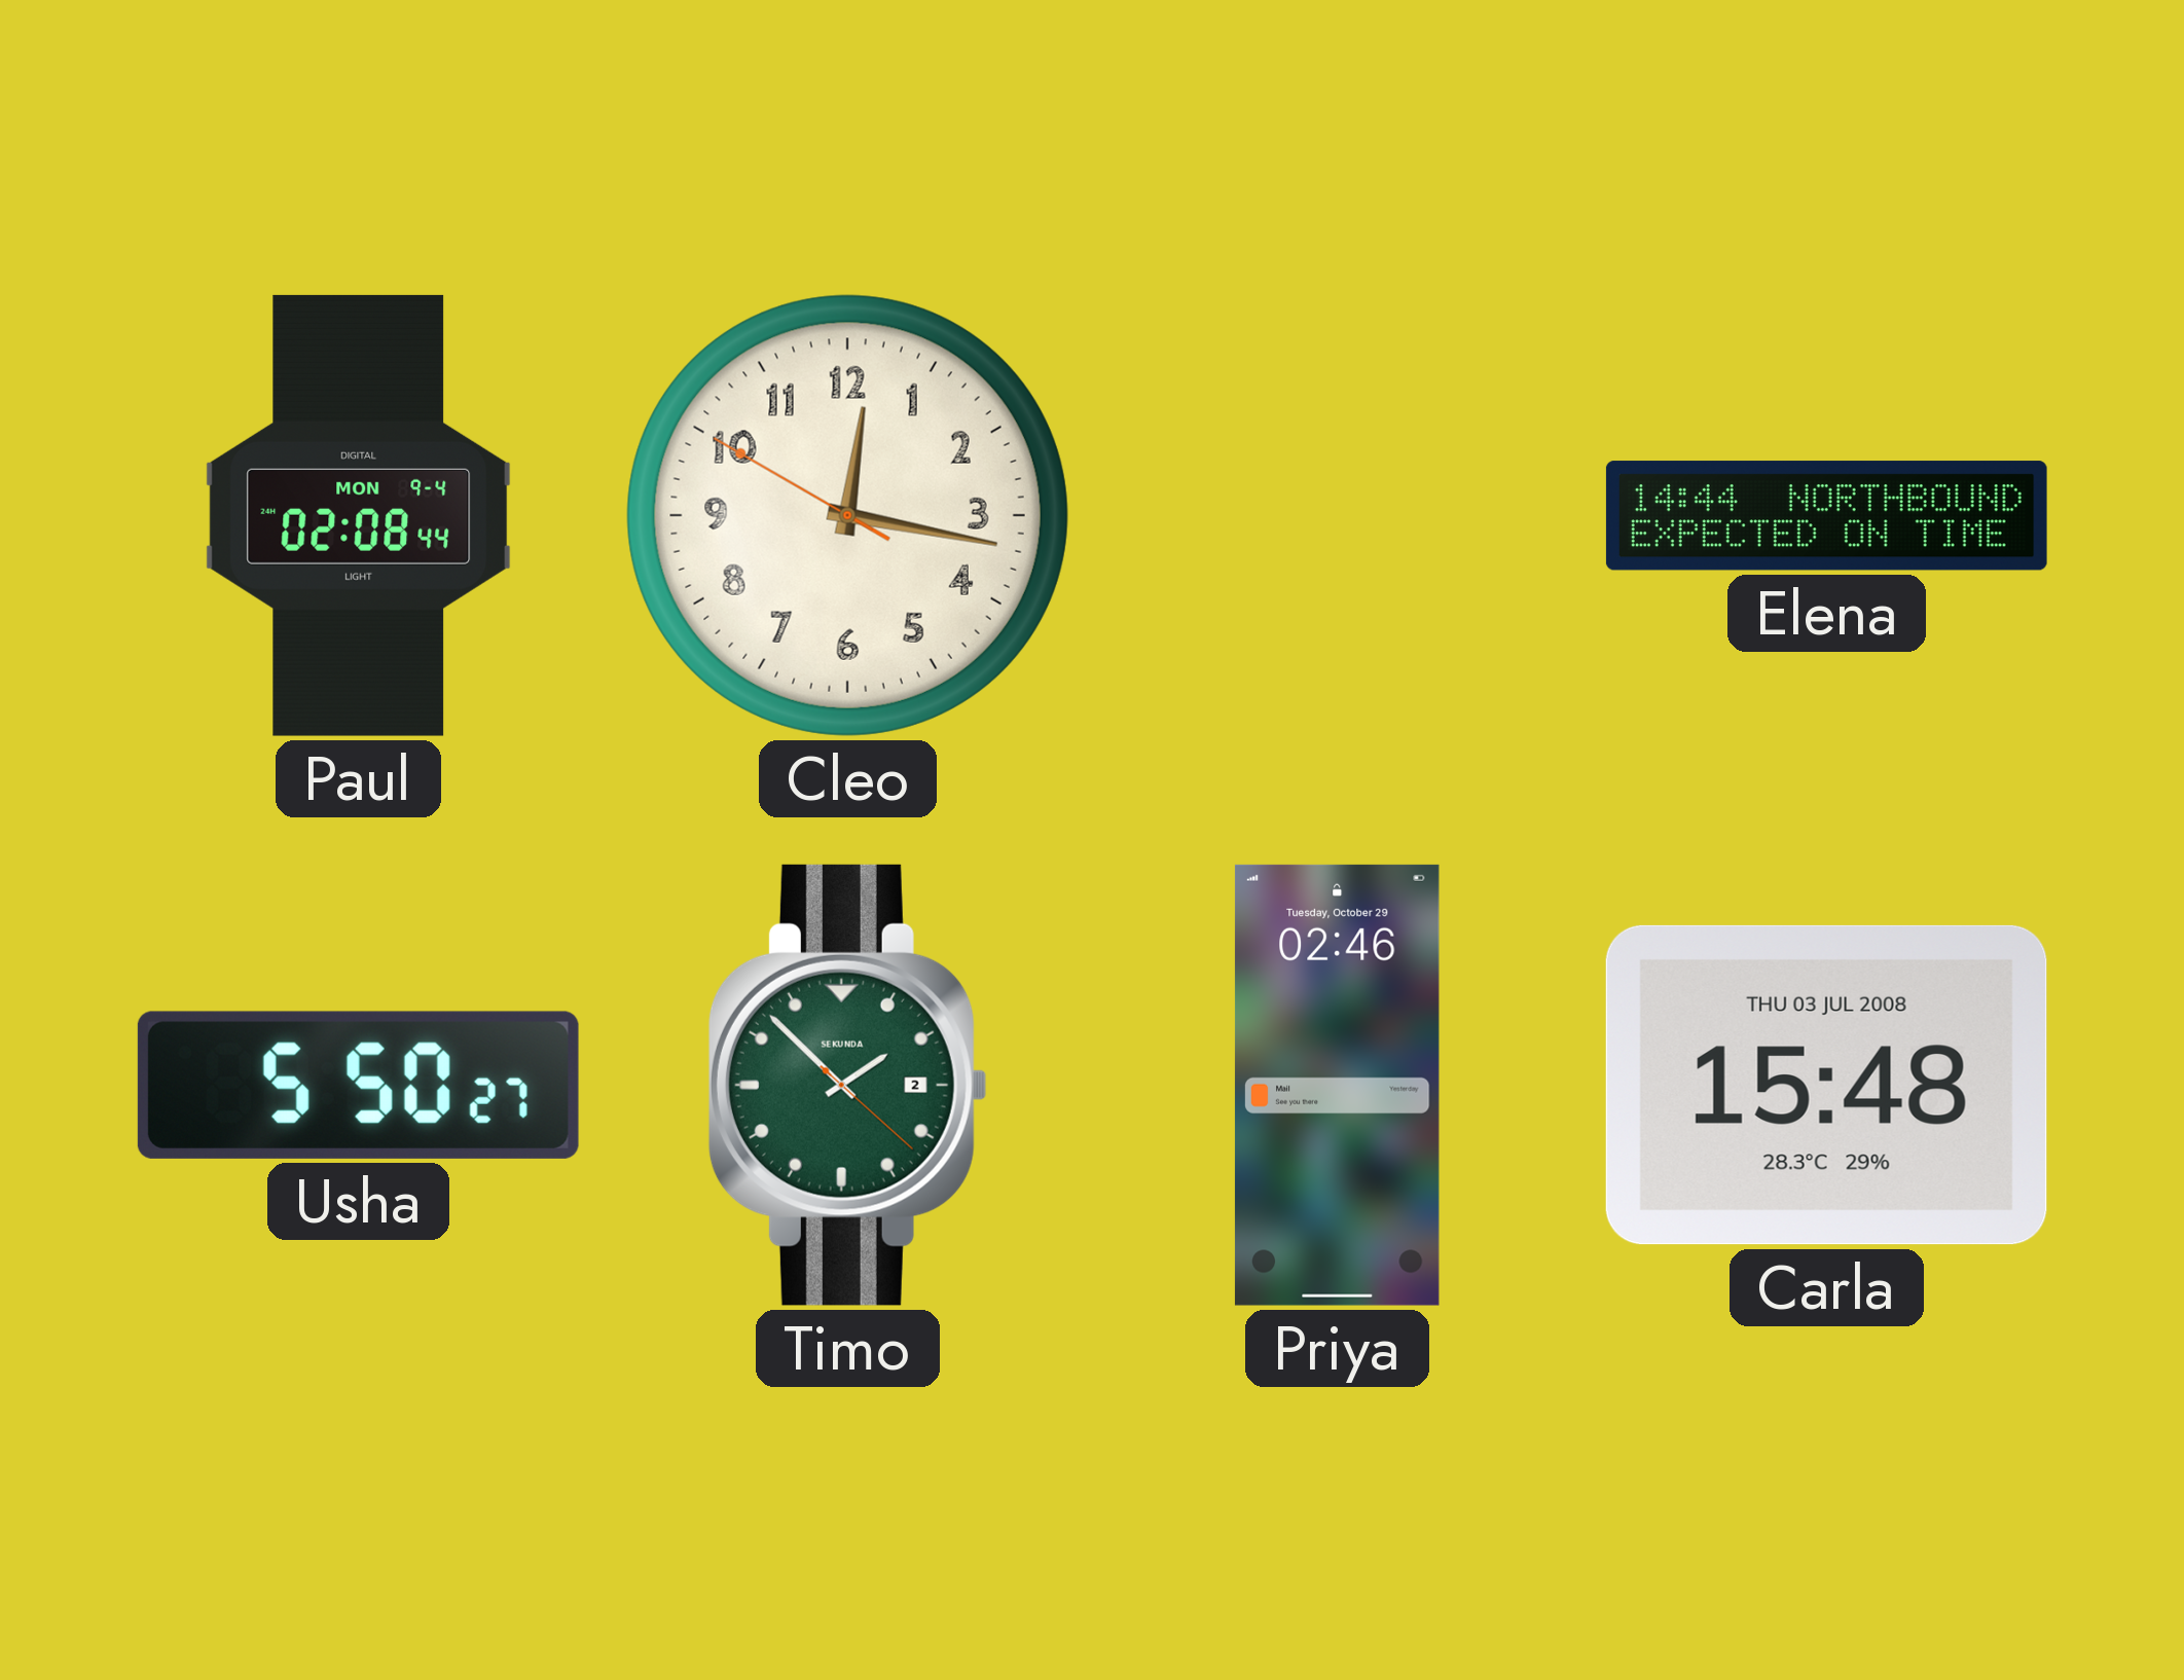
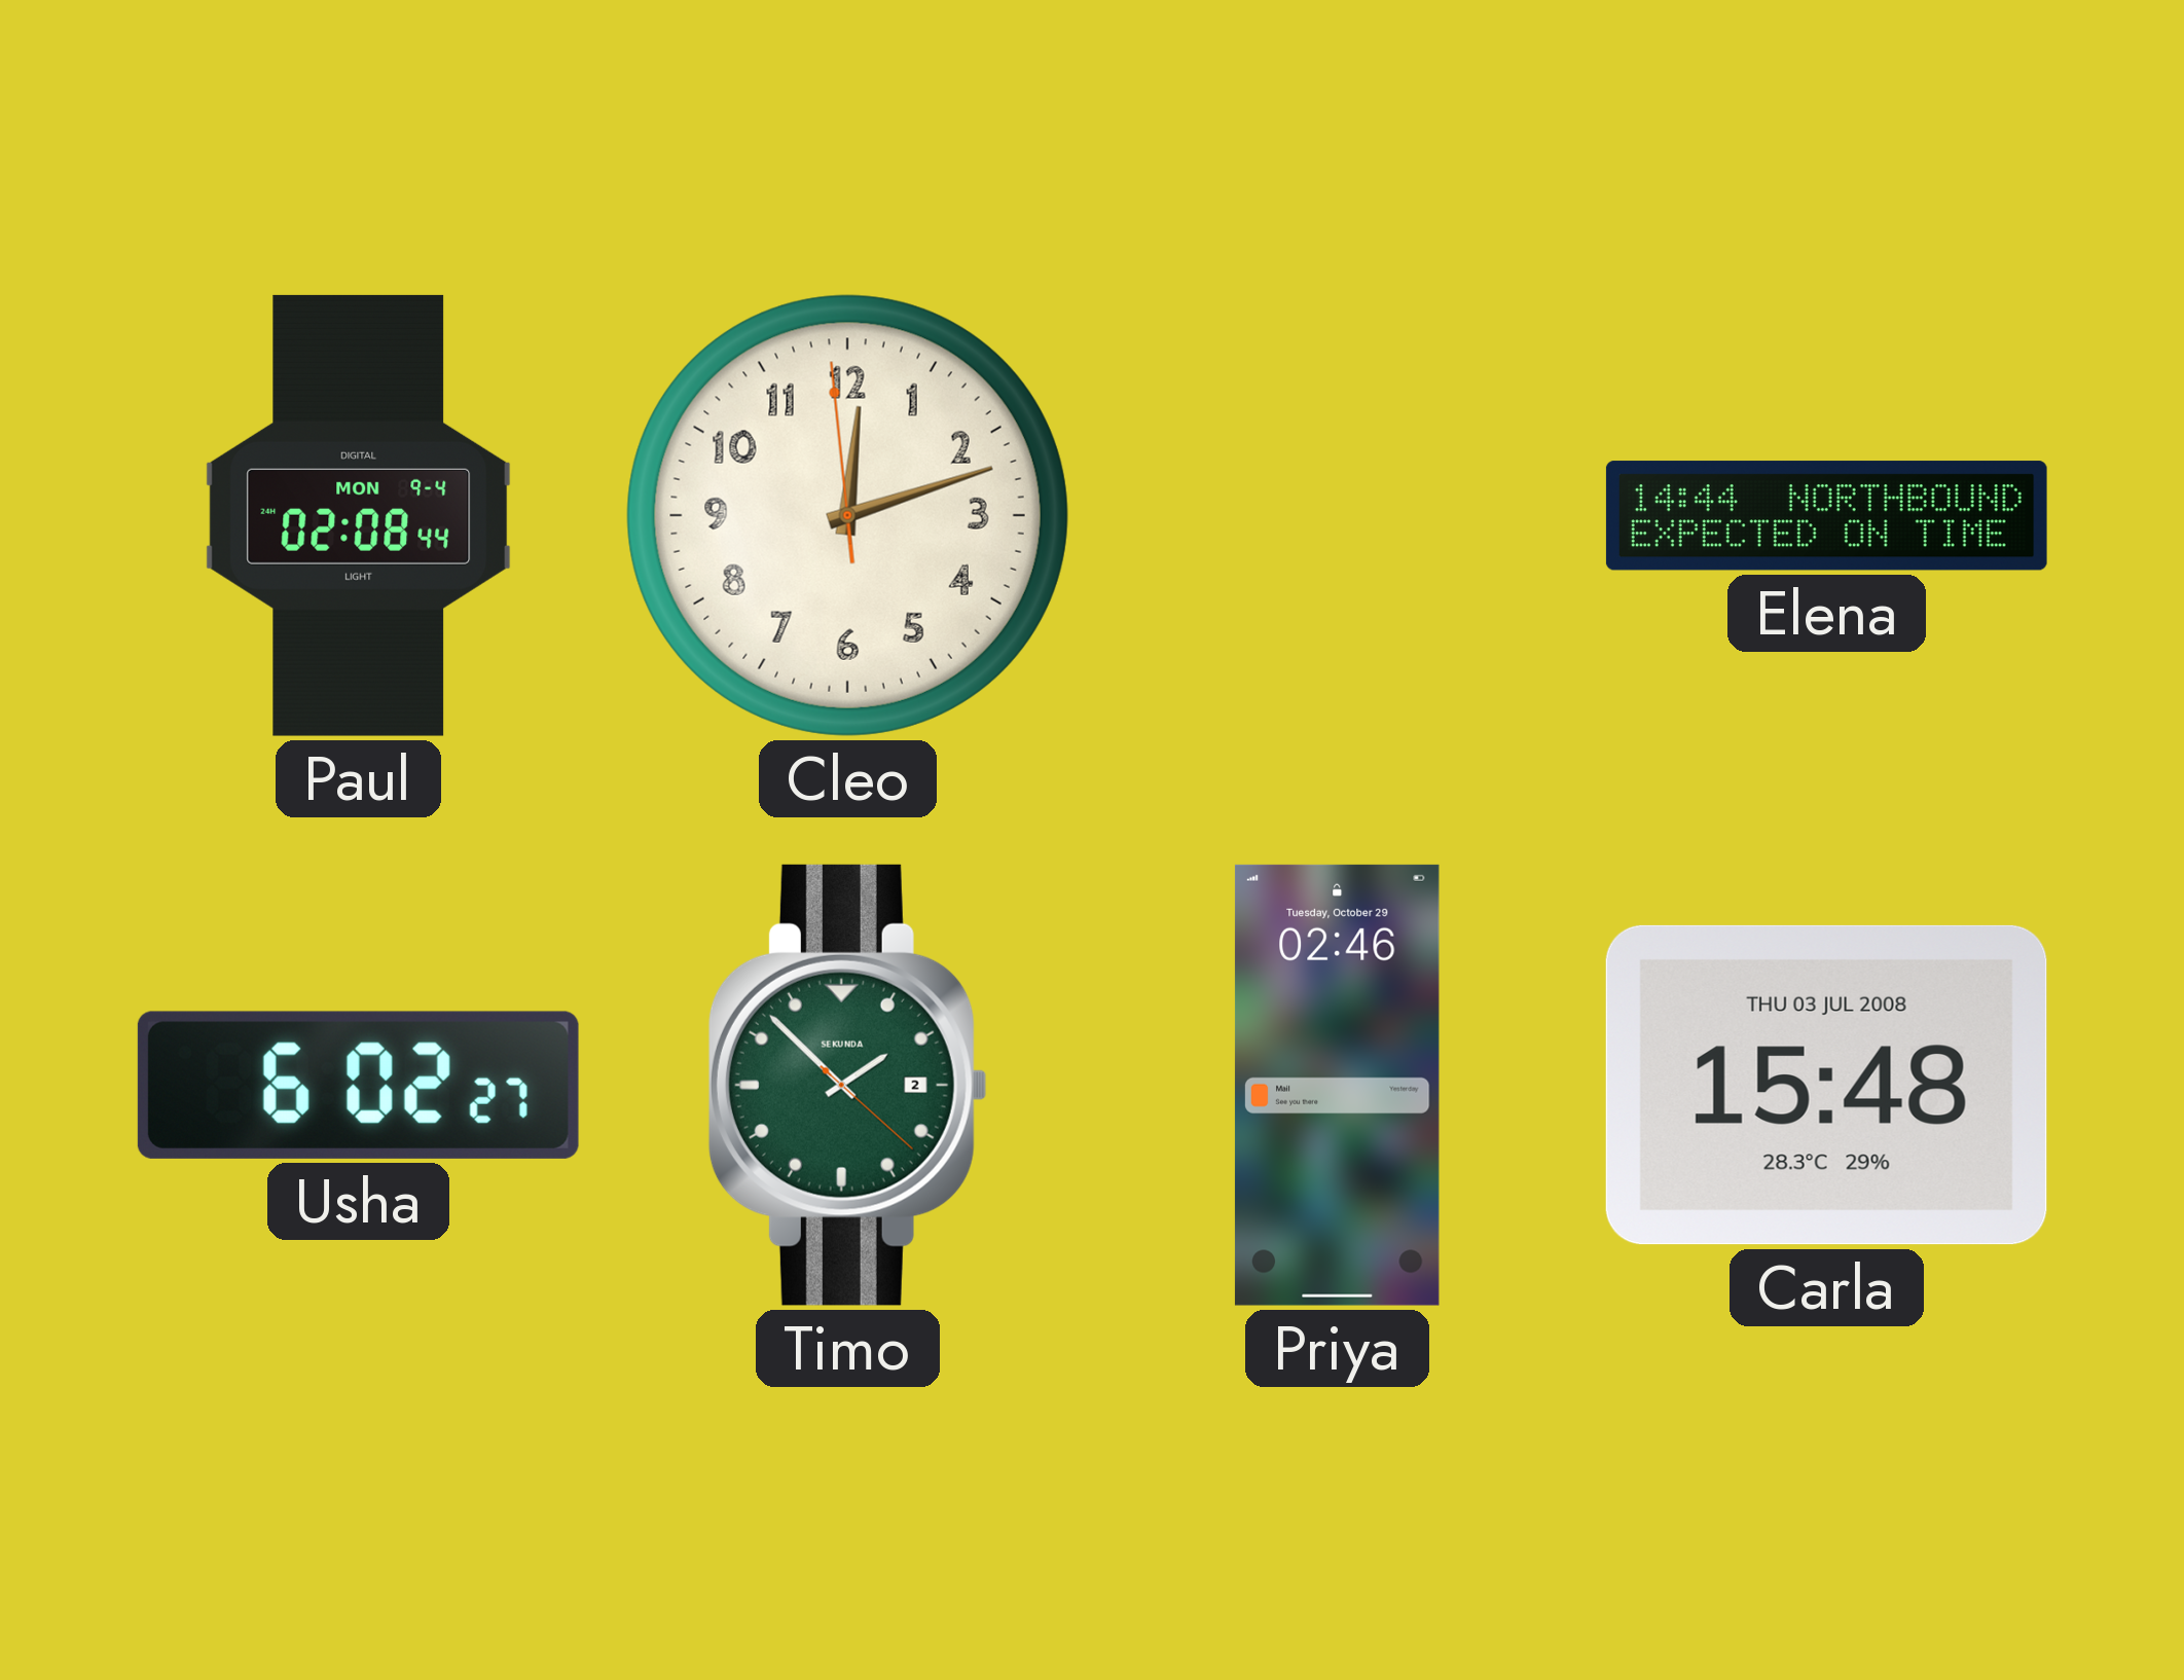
Cleo: 12:16 -> 12:11 (847, 515)
Usha: 5:50 -> 6:02 (358, 1085)
